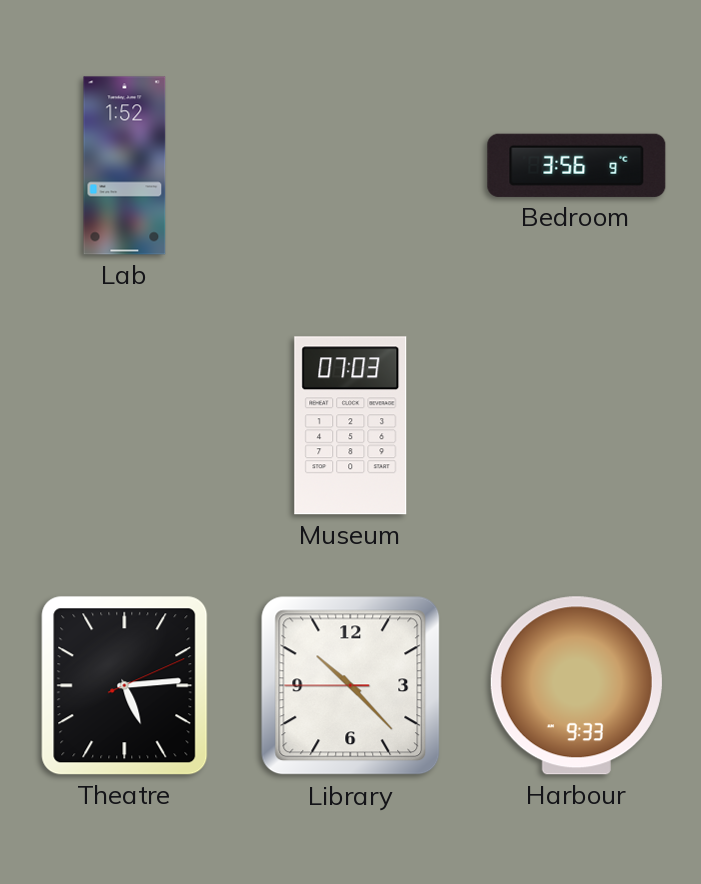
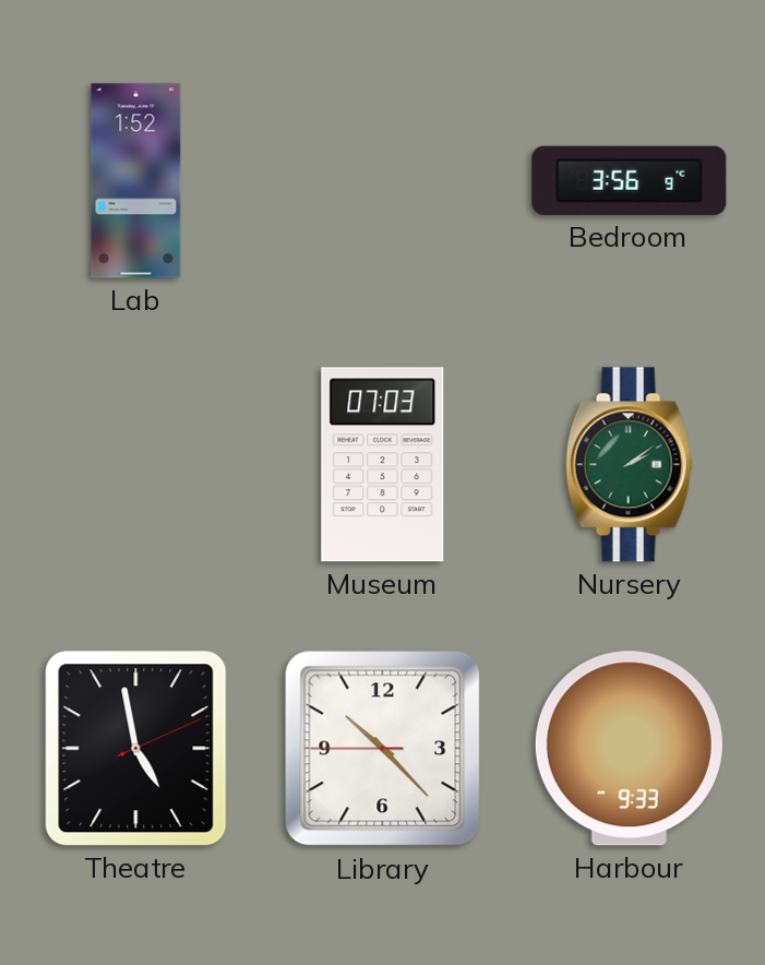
Nursery: none -> 2:09 (629, 465)
Theatre: 5:14 -> 4:58 (136, 749)
